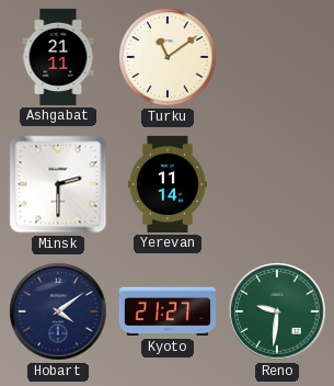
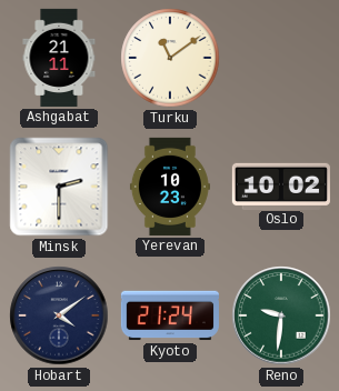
Yerevan: 11:14 -> 10:23 (170, 187)
Oslo: none -> 10:02 (281, 186)
Kyoto: 21:27 -> 21:24 (170, 315)
